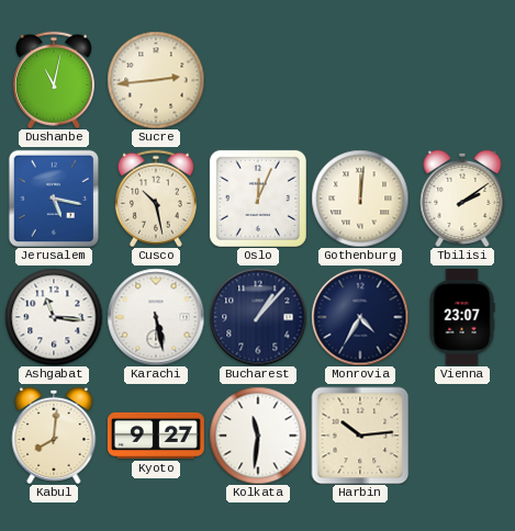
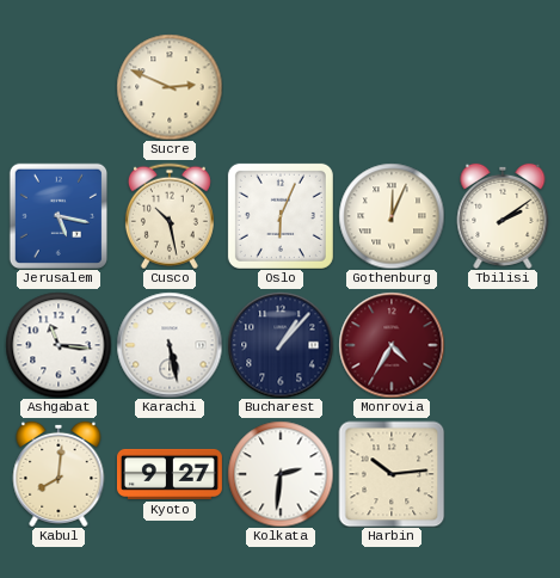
Dushanbe: 11:02 -> none (54, 80)
Sucre: 2:44 -> 2:49 (170, 87)
Oslo: 12:04 -> 6:04 (281, 216)
Gothenburg: 12:01 -> 12:04 (392, 216)
Monrovia dial: navy -> burgundy (392, 345)
Vienna: 23:07 -> none (462, 317)
Kolkata: 11:31 -> 2:31 (281, 474)
